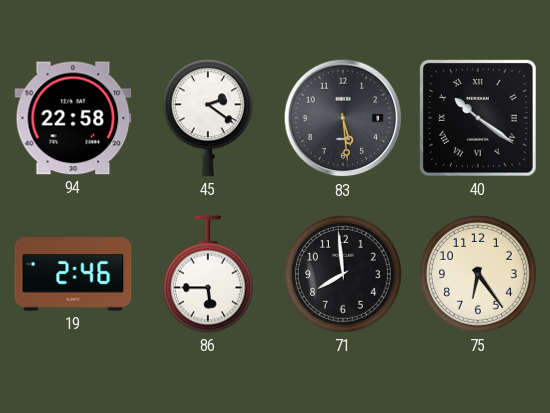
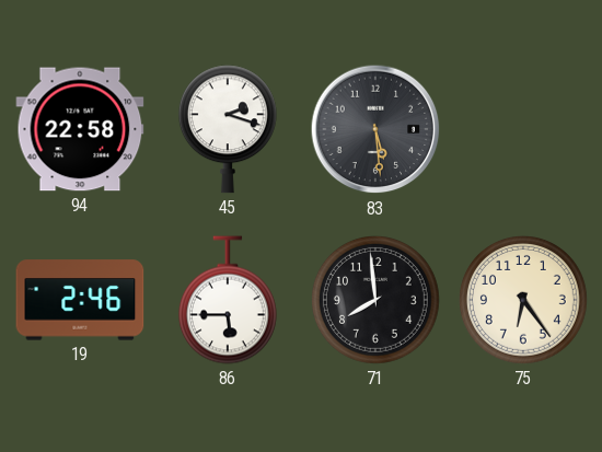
45: 2:21 -> 2:18 (228, 129)
40: 10:21 -> none (479, 119)
